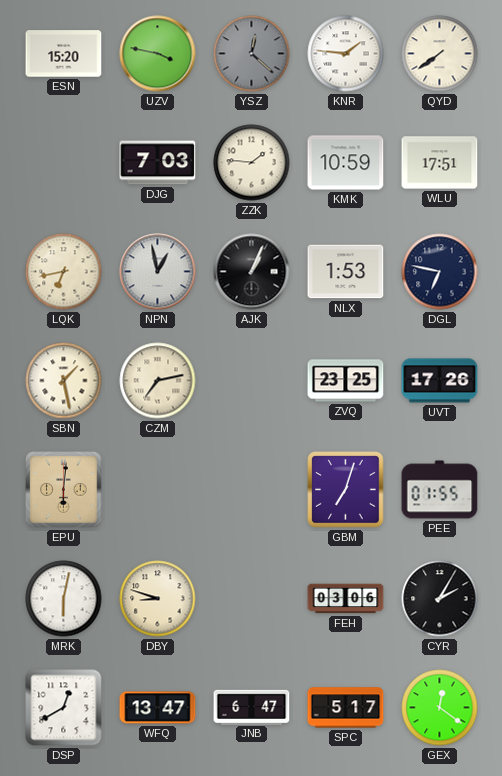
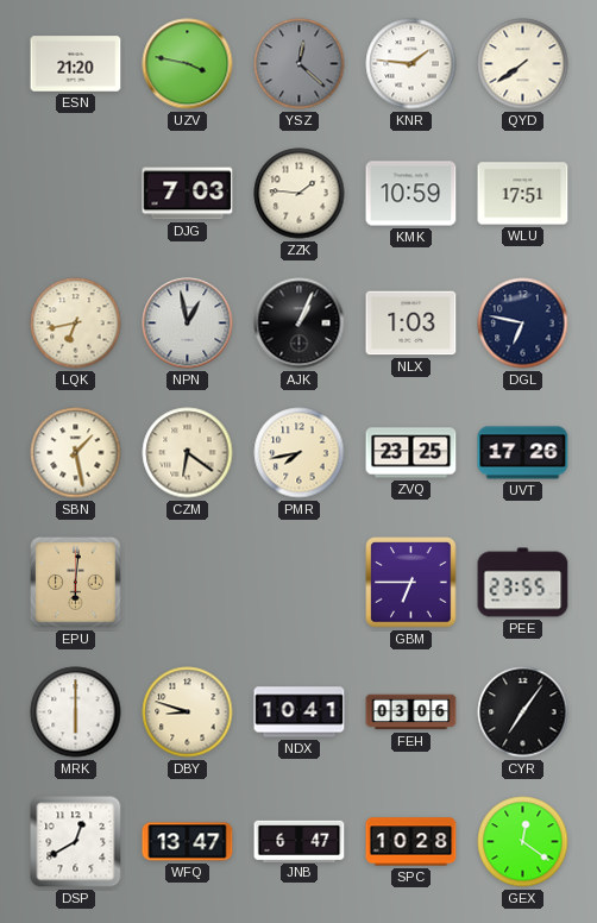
ESN: 15:20 -> 21:20 (76, 64)
NLX: 1:53 -> 1:03 (411, 324)
CZM: 7:13 -> 6:21 (188, 453)
PMR: none -> 7:43 (300, 453)
GBM: 7:03 -> 6:45 (411, 583)
PEE: 01:55 -> 23:55 (523, 583)
MRK: 6:02 -> 6:00 (76, 712)
NDX: none -> 10:41 (300, 712)
CYR: 2:05 -> 7:06 (523, 712)
SPC: 5:17 -> 10:28 (411, 842)
